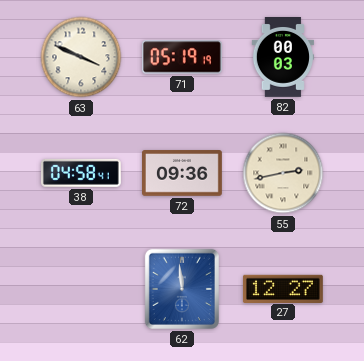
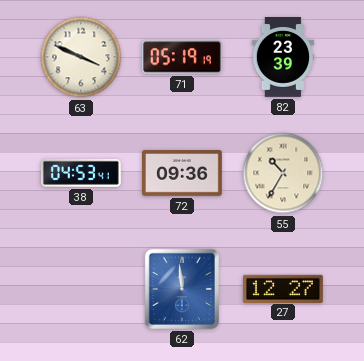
82: 00:03 -> 23:39 (282, 58)
38: 04:58 -> 04:53 (81, 173)
55: 2:43 -> 10:35 (283, 173)
